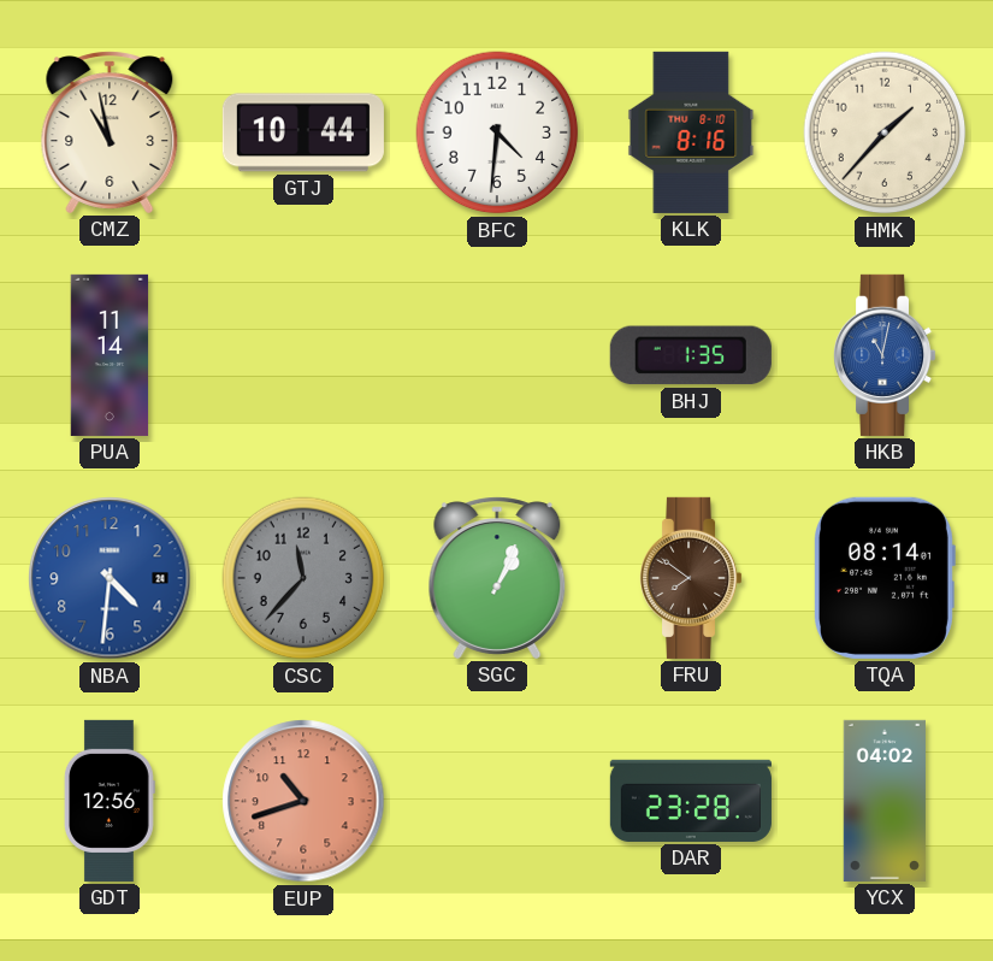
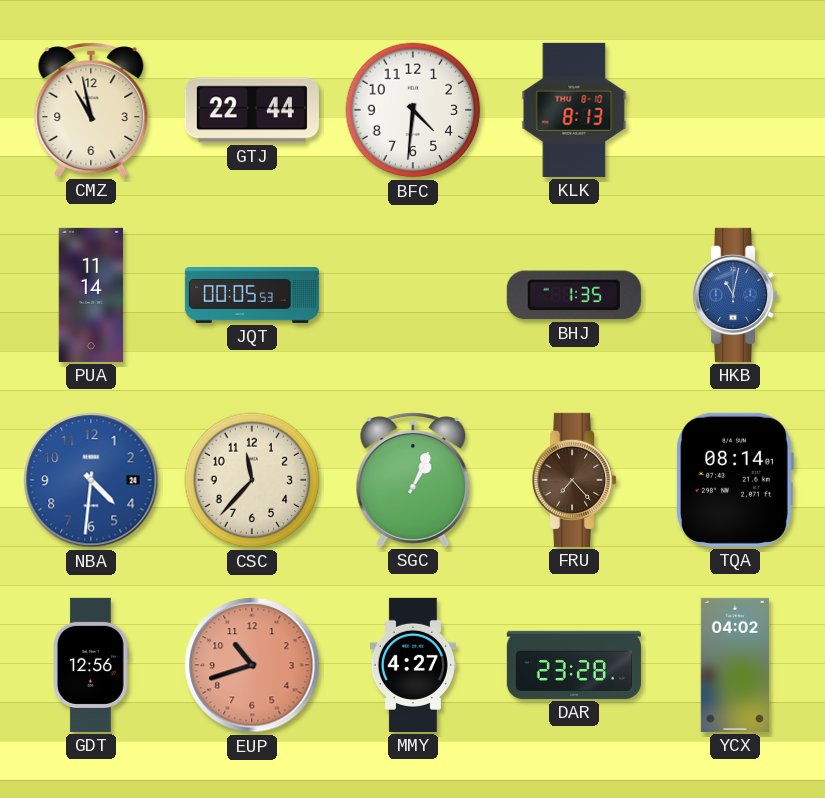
GTJ: 10:44 -> 22:44 (252, 110)
KLK: 8:16 -> 8:13 (574, 110)
HMK: 1:37 -> none (885, 132)
JQT: none -> 00:05 (252, 296)
CSC dial: grey -> cream (252, 480)
FRU: 7:51 -> 7:23 (575, 480)
MMY: none -> 4:27 (413, 665)
